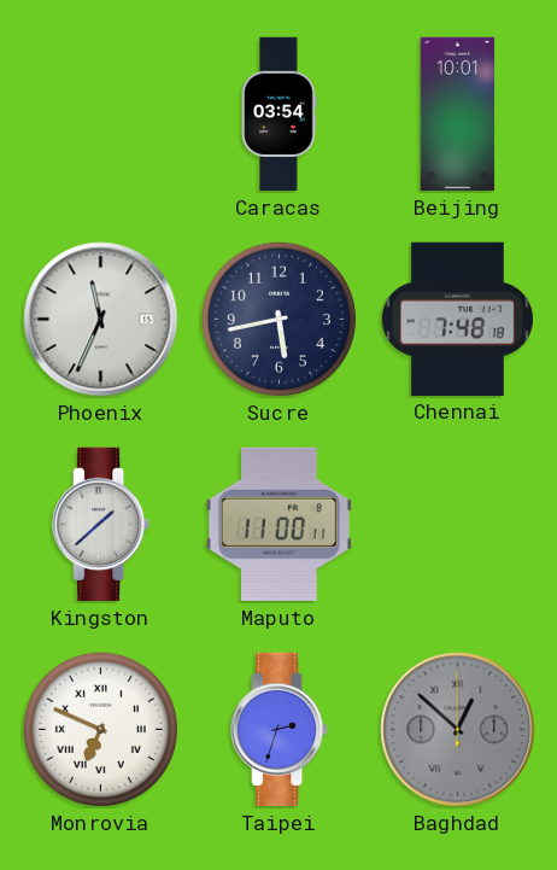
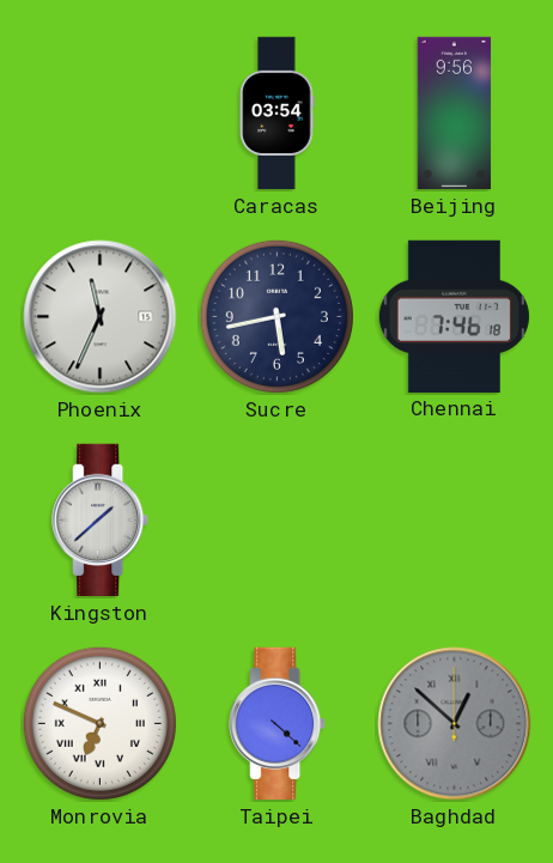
Beijing: 10:01 -> 9:56 (455, 114)
Chennai: 7:48 -> 7:46 (454, 316)
Maputo: 11:00 -> none (278, 524)
Taipei: 2:33 -> 4:22 (278, 724)
